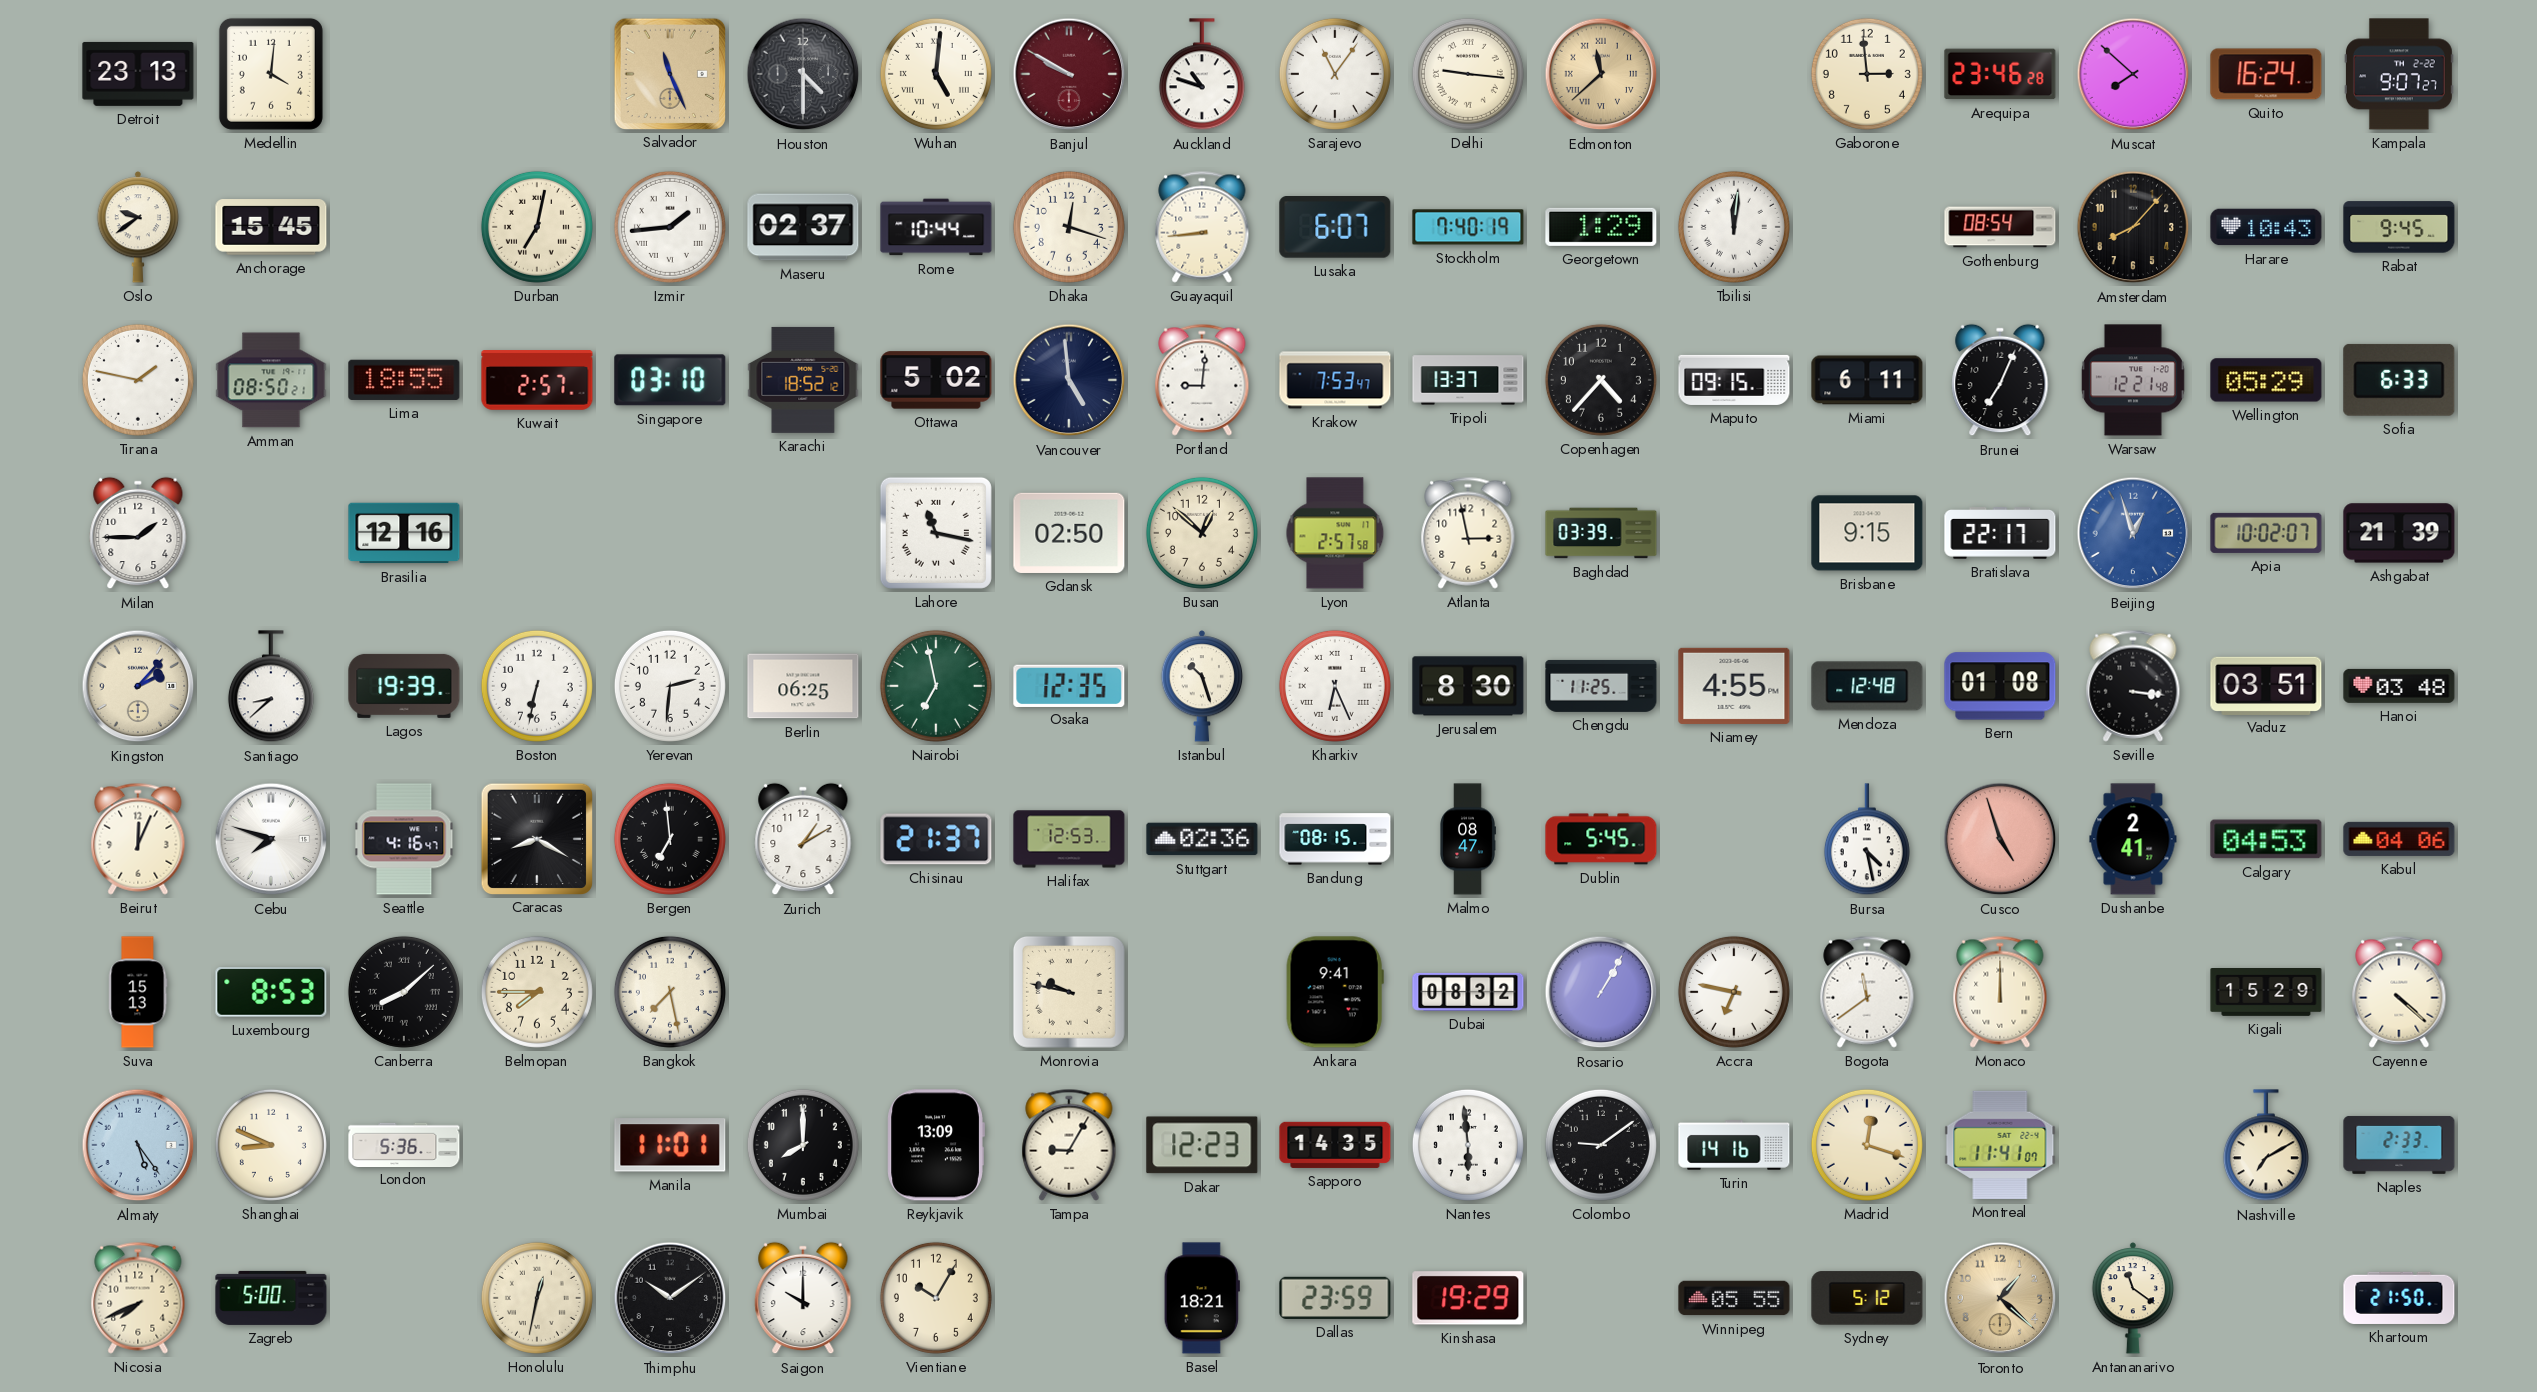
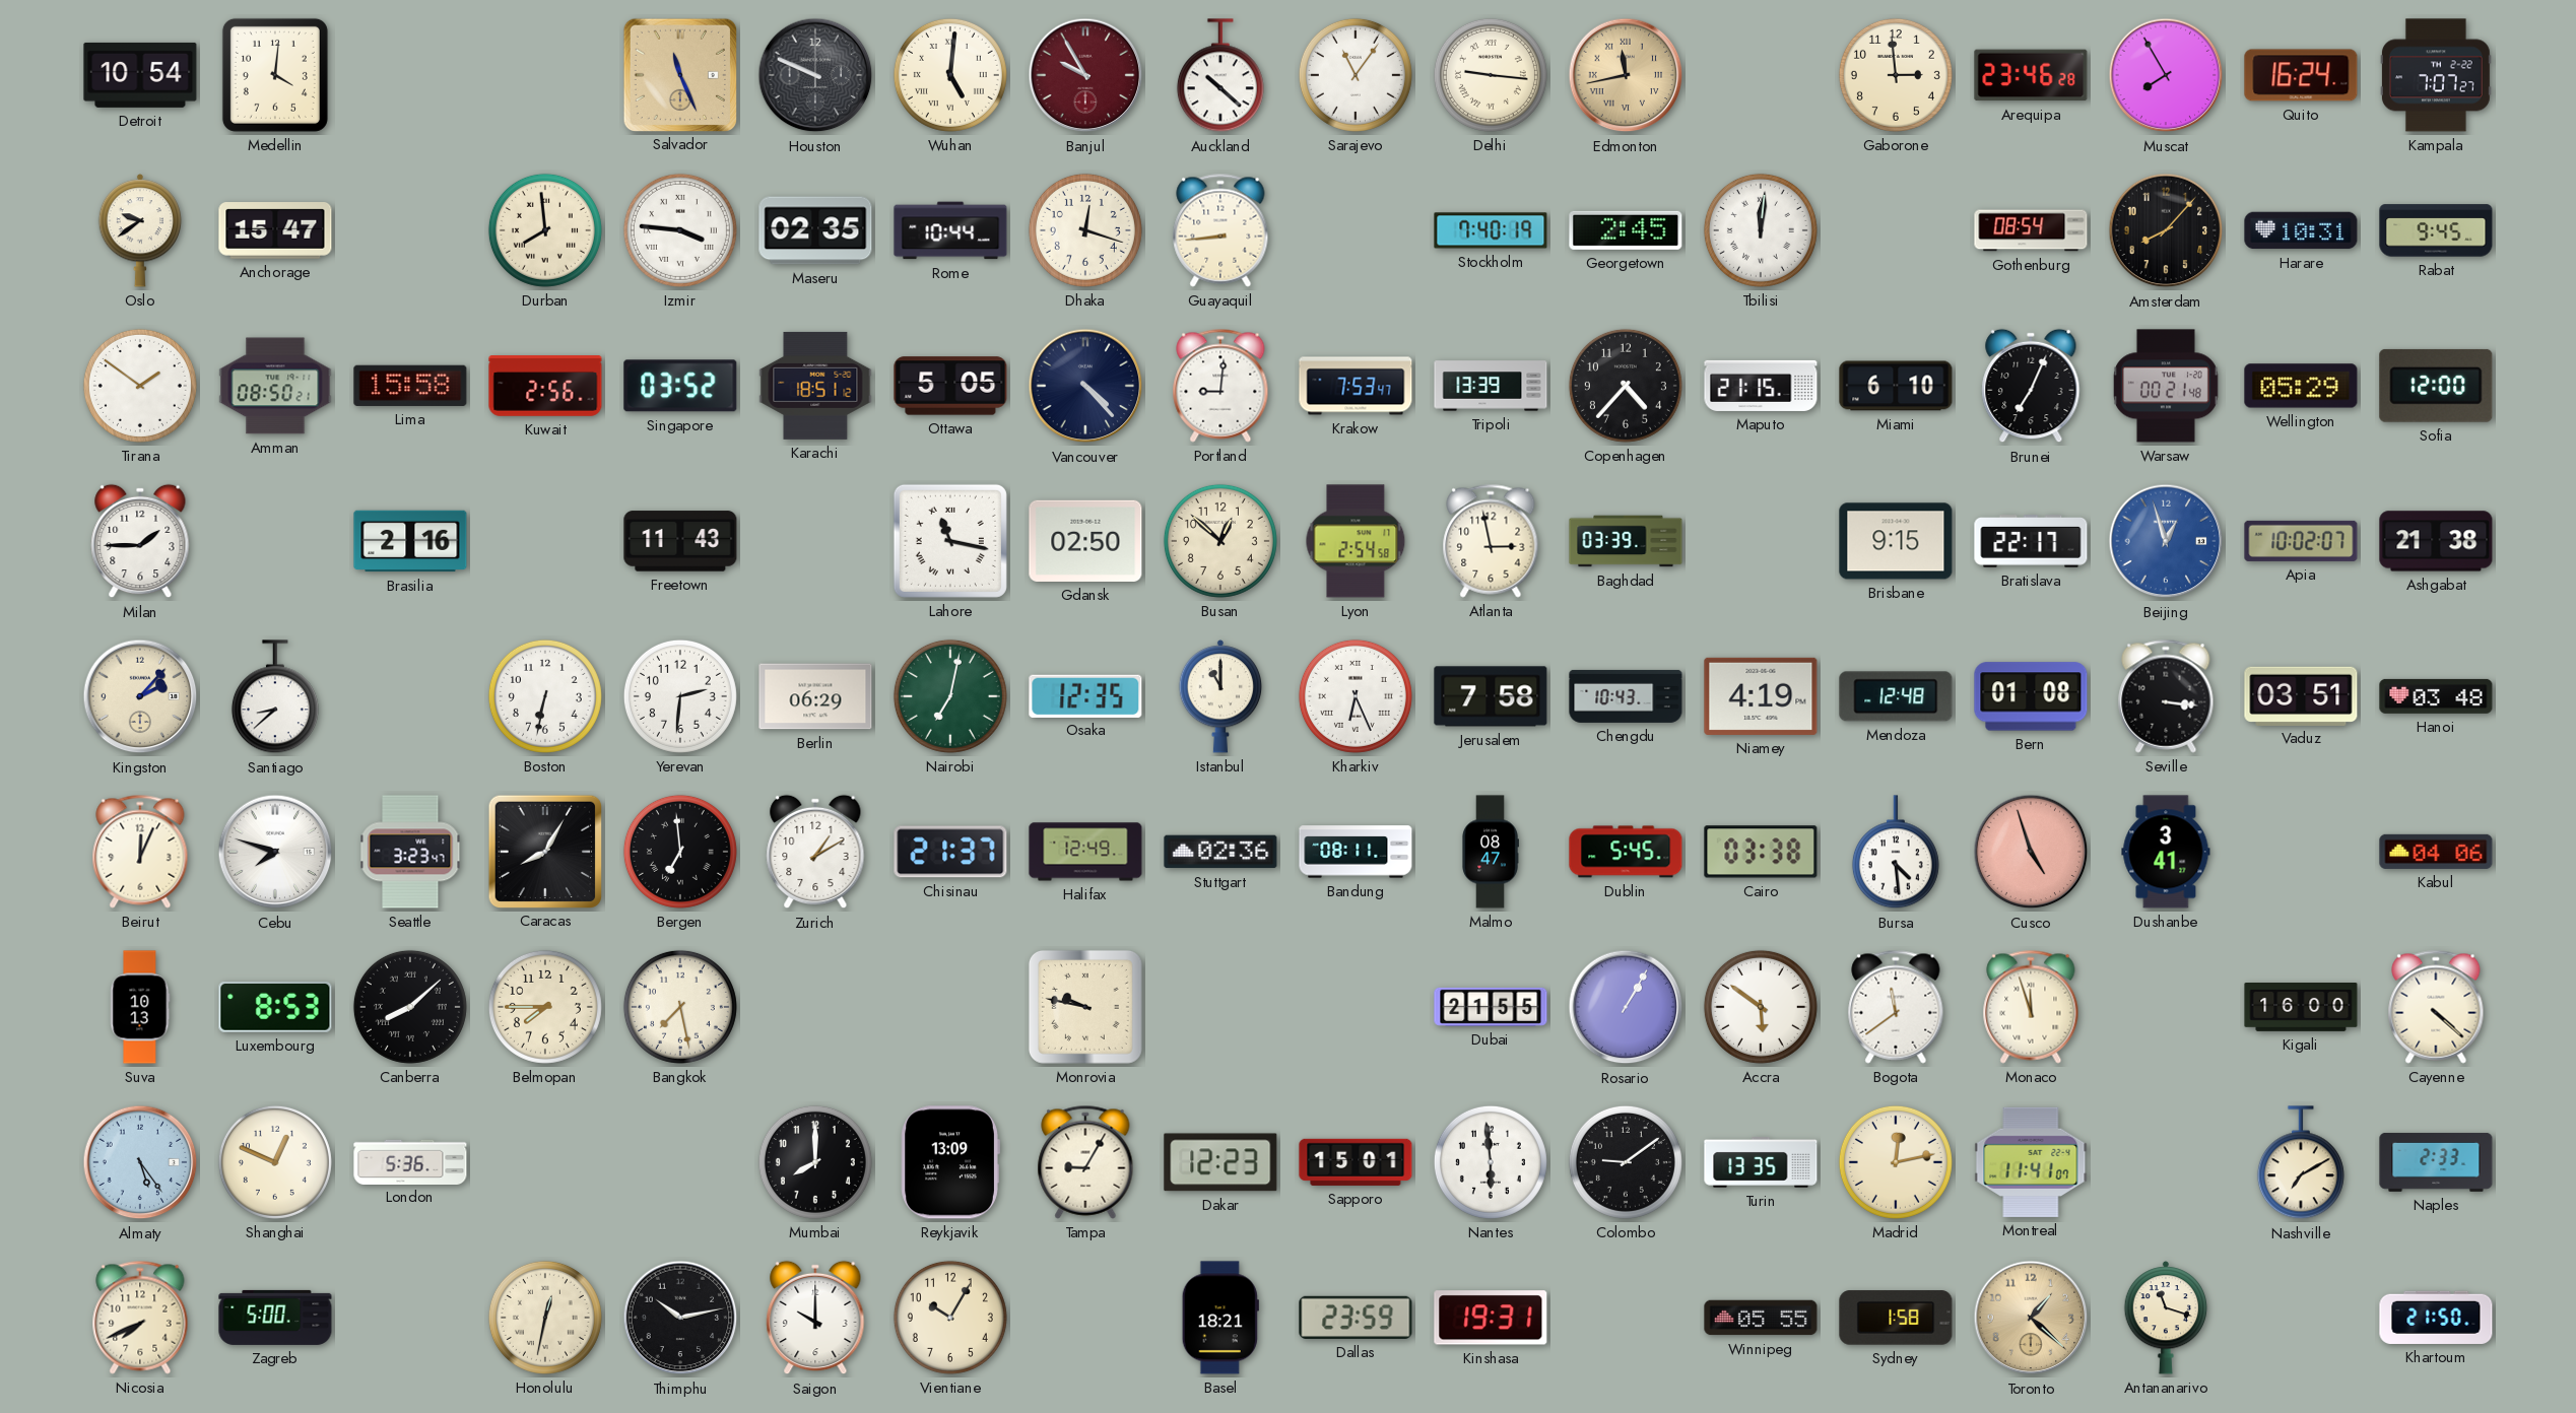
Detroit: 23:13 -> 10:54 (140, 75)
Houston: 4:30 -> 9:49 (815, 75)
Banjul: 9:50 -> 9:55 (1085, 75)
Auckland: 10:48 -> 10:22 (1220, 76)
Edmonton: 11:38 -> 11:43 (1626, 75)
Muscat: 7:52 -> 7:55 (2166, 75)
Kampala: 9:07 -> 7:07 (2436, 75)
Anchorage: 15:45 -> 15:47 (275, 230)
Durban: 7:02 -> 7:59 (545, 230)
Izmir: 1:44 -> 3:46 (680, 230)
Maseru: 02:37 -> 02:35 (815, 230)
Lusaka: 6:07 -> none (1335, 228)
Georgetown: 1:29 -> 2:45 (1626, 230)
Harare: 10:43 -> 10:31 (2301, 230)
Tirana: 1:47 -> 1:51 (140, 386)
Lima: 18:55 -> 15:58 (410, 386)
Kuwait: 2:57 -> 2:56 (545, 386)
Singapore: 03:10 -> 03:52 (680, 386)
Karachi: 18:52 -> 18:51 (815, 386)
Ottawa: 5:02 -> 5:05 (950, 386)
Vancouver: 4:59 -> 4:23 (1085, 386)
Tripoli: 13:37 -> 13:39 (1491, 386)
Maputo: 09:15 -> 21:15 (1761, 386)
Miami: 6:11 -> 6:10 (1896, 386)
Warsaw: 12:21 -> 00:21 (2166, 386)
Sofia: 6:33 -> 12:00 (2436, 386)
Brasilia: 12:16 -> 2:16 (410, 541)
Freetown: none -> 11:43 (680, 541)
Lyon: 2:57 -> 2:54 (1356, 541)
Ashgabat: 21:39 -> 21:38 (2436, 541)
Lagos: 19:39 -> none (404, 686)
Berlin: 06:25 -> 06:29 (815, 696)
Nairobi: 6:58 -> 7:02 (950, 696)
Istanbul: 10:27 -> 11:00 (1220, 696)
Jerusalem: 8:30 -> 7:58 (1491, 696)
Chengdu: 11:25 -> 10:43 (1626, 696)
Niamey: 4:55 -> 4:19 (1761, 696)
Seattle: 4:16 -> 3:23 (410, 852)
Caracas: 8:20 -> 8:05 (544, 851)
Halifax: 12:53 -> 12:49 (1085, 852)
Bandung: 08:15 -> 08:11 (1356, 852)
Cairo: none -> 03:38 (1761, 852)
Bursa: 4:28 -> 4:29 (1896, 853)
Dushanbe: 2:41 -> 3:41 (2166, 852)
Calgary: 04:53 -> none (2266, 839)
Suva: 15:13 -> 10:13 (140, 1007)
Ankara: 9:41 -> none (1335, 992)
Dubai: 08:32 -> 21:55 (1491, 1007)
Accra: 6:47 -> 5:51 (1761, 1007)
Monaco: 12:00 -> 11:57 (2031, 1007)
Kigali: 15:29 -> 16:00 (2301, 1008)
Shanghai: 8:49 -> 12:49 (275, 1162)
Manila: 11:01 -> none (670, 1145)
Sapporo: 14:35 -> 15:01 (1356, 1162)
Turin: 14:16 -> 13:35 (1761, 1163)
Madrid: 12:18 -> 12:13 (1896, 1162)
Thimphu: 10:09 -> 10:13 (680, 1318)
Kinshasa: 19:29 -> 19:31 (1491, 1318)
Sydney: 5:12 -> 1:58 (1896, 1318)
Antananarivo: 11:21 -> 11:18 (2166, 1318)
